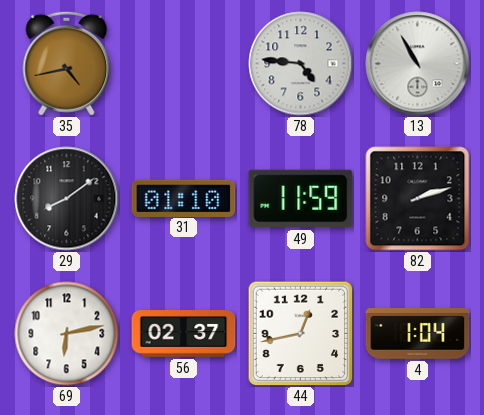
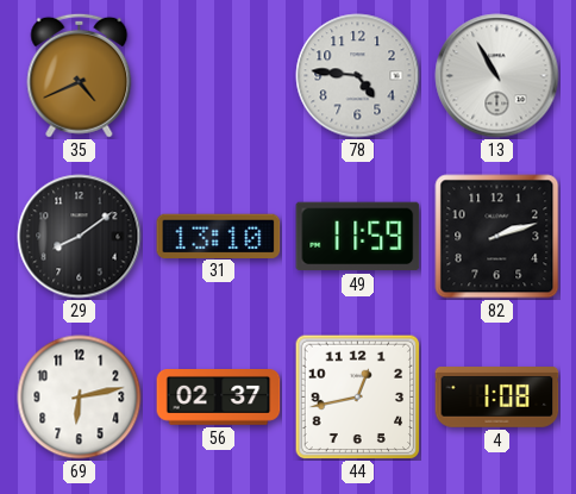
35: 4:43 -> 4:41 (80, 75)
31: 01:10 -> 13:10 (219, 236)
4: 1:04 -> 1:08 (497, 398)
